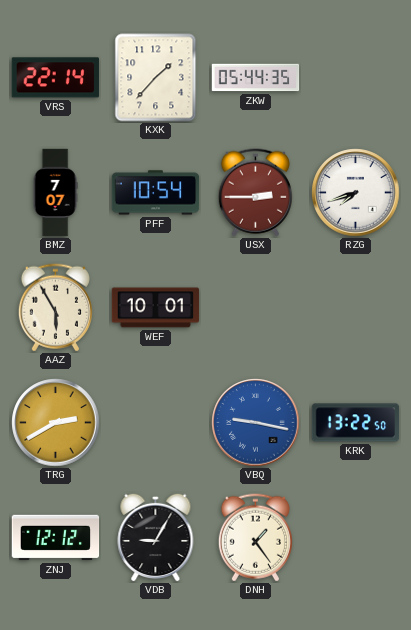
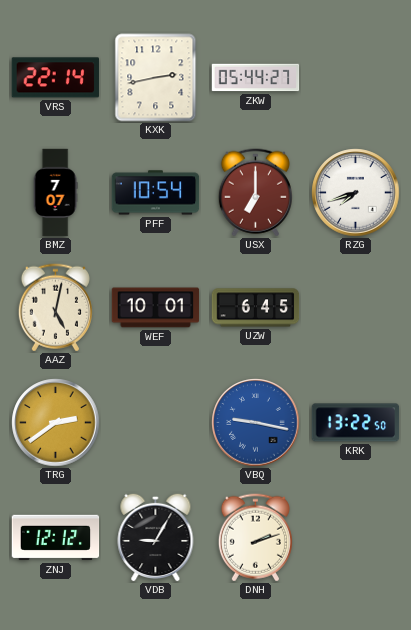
KXK: 1:37 -> 2:43 (156, 78)
ZKW: 05:44:35 -> 05:44:27 (256, 78)
USX: 2:45 -> 7:00 (255, 193)
AAZ: 5:55 -> 5:02 (55, 308)
UZW: none -> 6:45 (256, 308)
TRG: 2:40 -> 2:39 (56, 423)
DNH: 1:24 -> 2:12 (255, 538)
